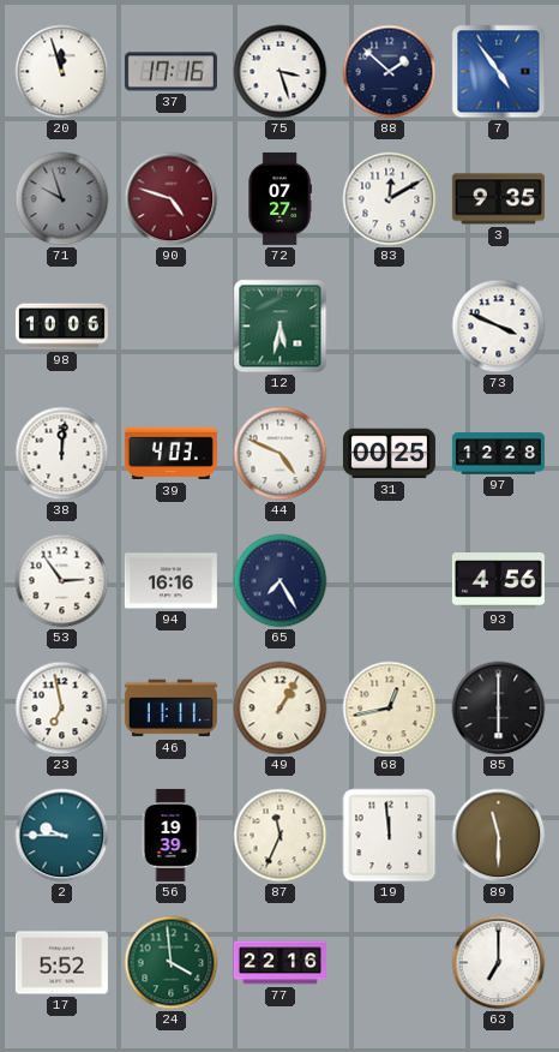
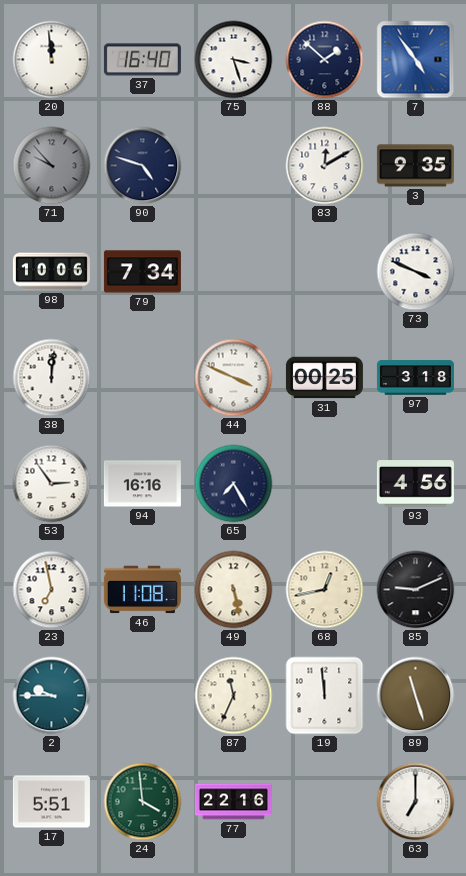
20: 11:57 -> 11:59 (52, 60)
37: 17:16 -> 16:40 (142, 60)
71: 9:57 -> 9:53 (52, 166)
90 dial: burgundy -> navy (143, 166)
72: 07:27 -> none (279, 198)
79: none -> 7:34 (142, 272)
12: 5:32 -> none (281, 327)
39: 4:03 -> none (170, 454)
44: 4:49 -> 3:49 (234, 378)
97: 12:28 -> 3:18 (415, 378)
46: 11:11 -> 11:08 (142, 590)
49: 1:05 -> 5:28 (234, 590)
85: 6:00 -> 9:11 (416, 590)
56: 19:39 -> none (170, 835)
89: 11:30 -> 11:27 (416, 696)
17: 5:52 -> 5:51 (51, 802)
